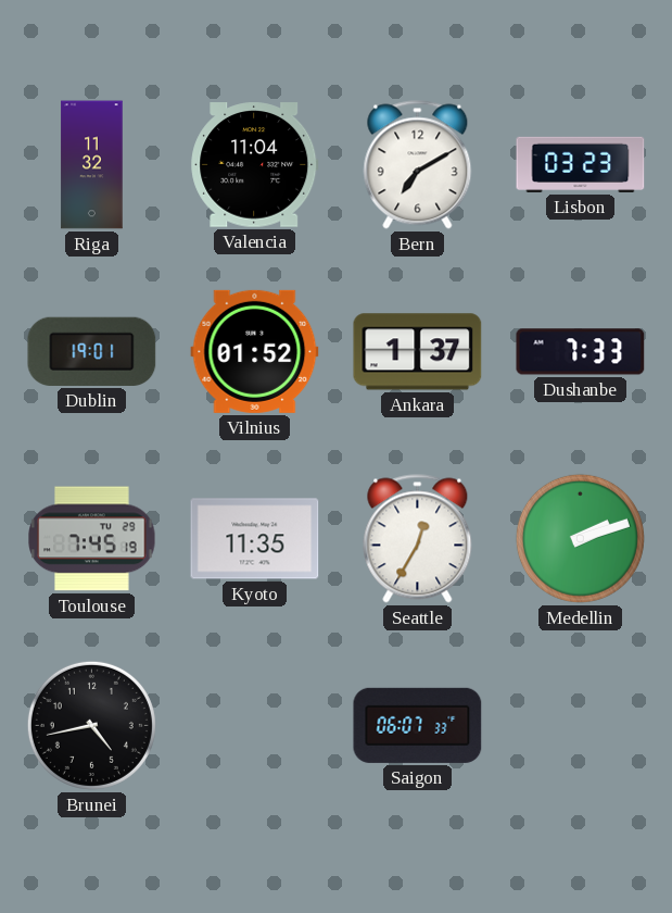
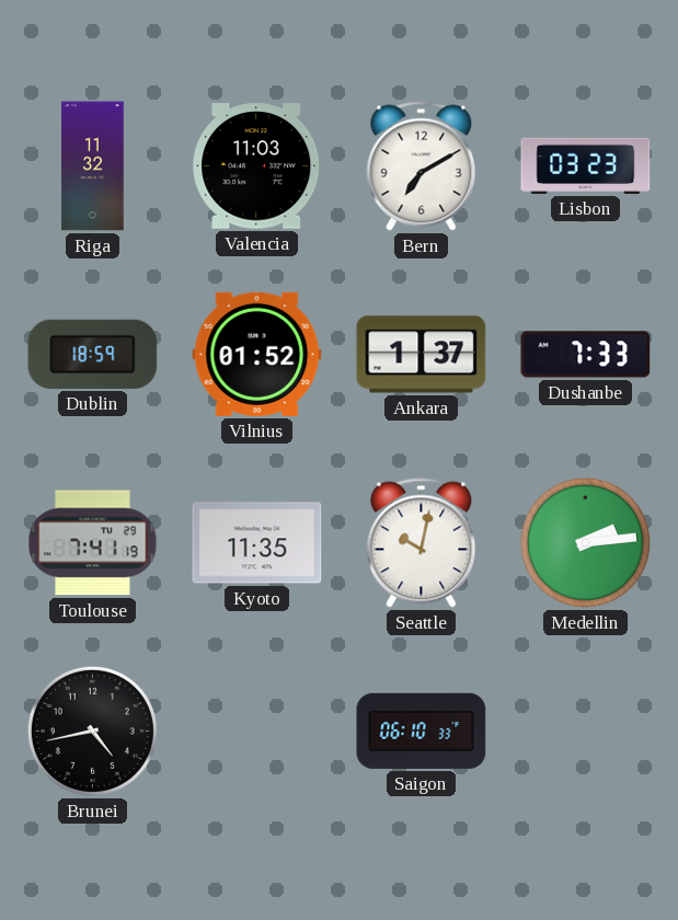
Valencia: 11:04 -> 11:03 (257, 166)
Dublin: 19:01 -> 18:59 (93, 354)
Toulouse: 7:45 -> 7:41 (93, 543)
Seattle: 12:35 -> 10:02 (422, 543)
Medellin: 2:12 -> 2:14 (585, 542)
Saigon: 06:07 -> 06:10 (422, 731)
